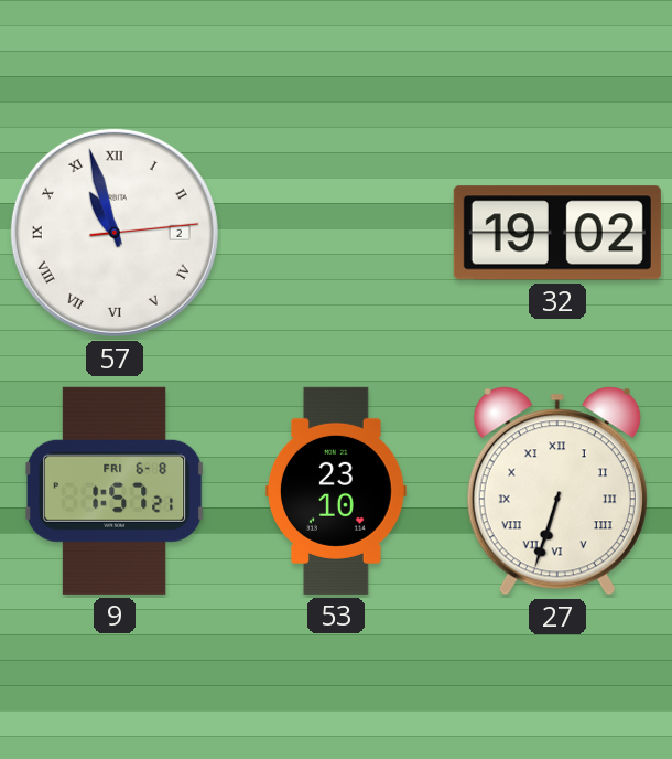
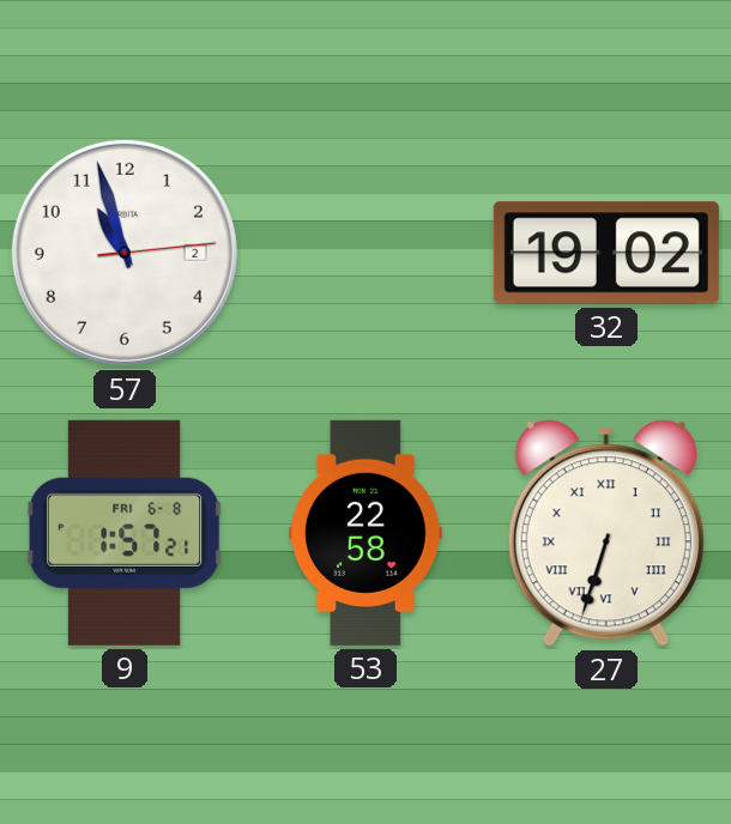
57 numerals: Roman -> Arabic (125, 253)
53: 23:10 -> 22:58 (367, 533)
